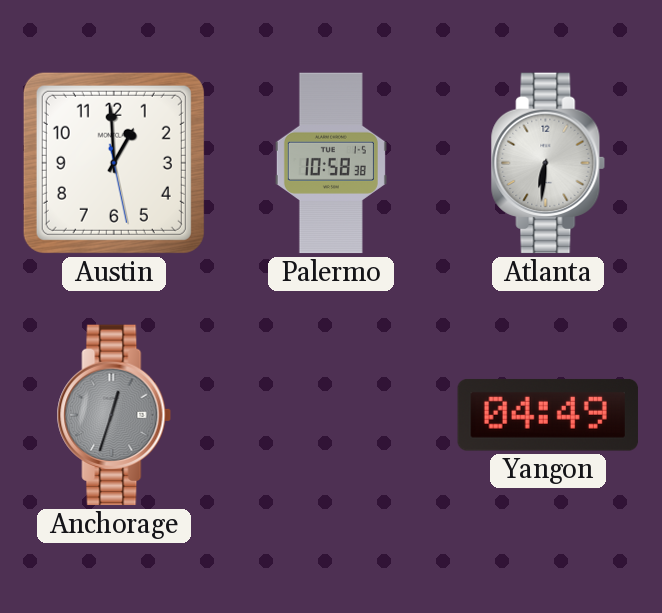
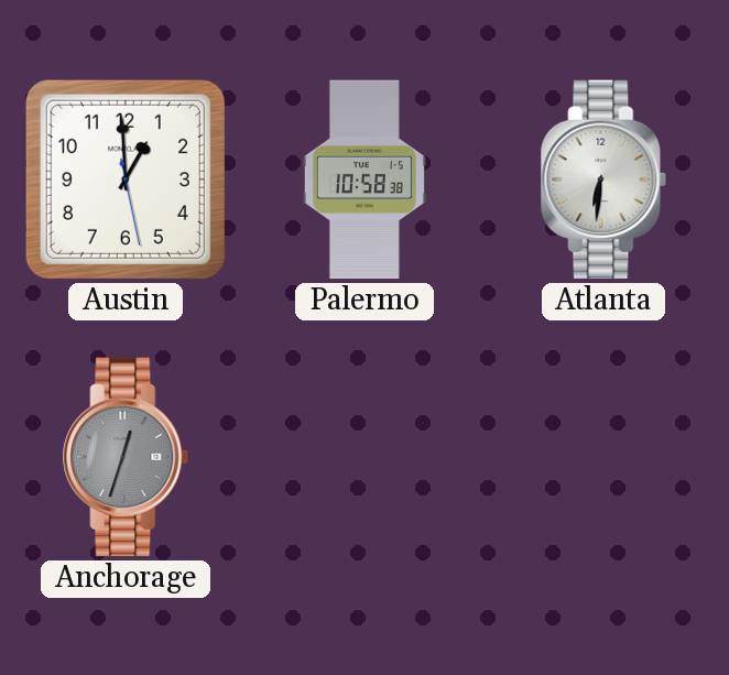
Yangon: 04:49 -> none (548, 415)
